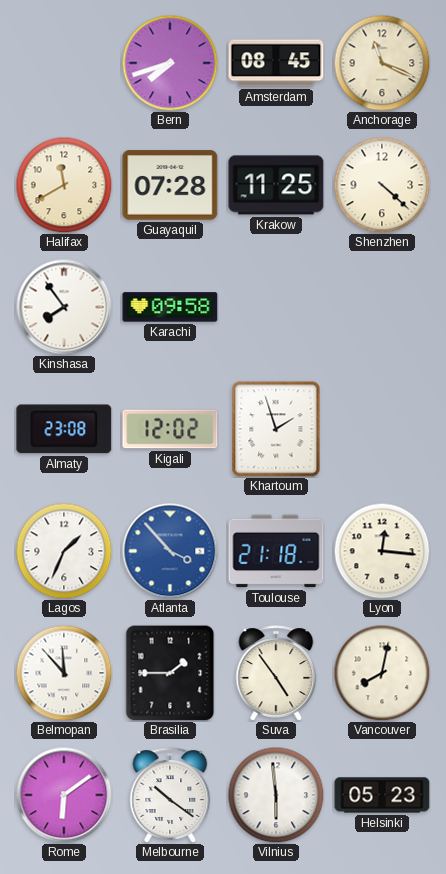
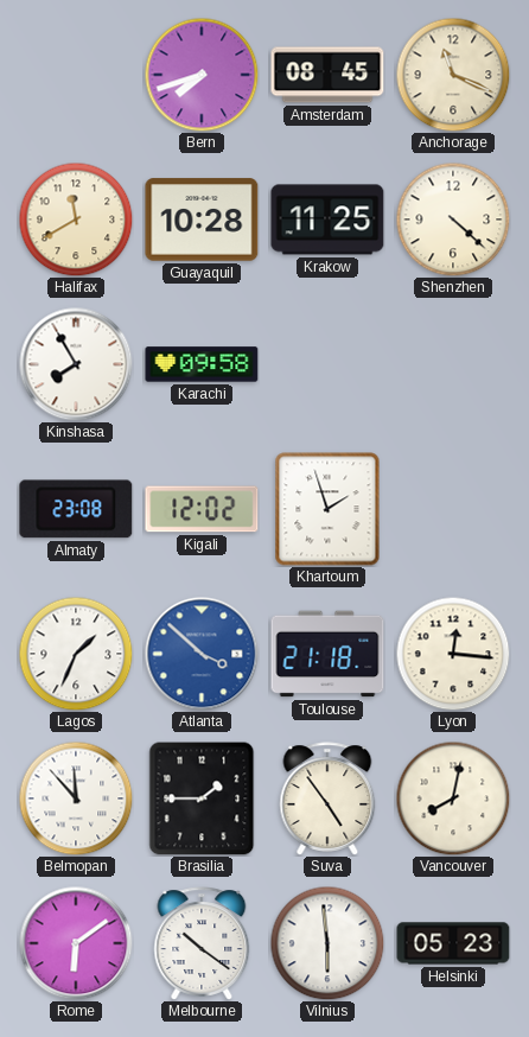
Guayaquil: 07:28 -> 10:28 (202, 220)
Kinshasa: 7:54 -> 7:55 (76, 364)
Atlanta: 3:53 -> 3:52 (202, 654)
